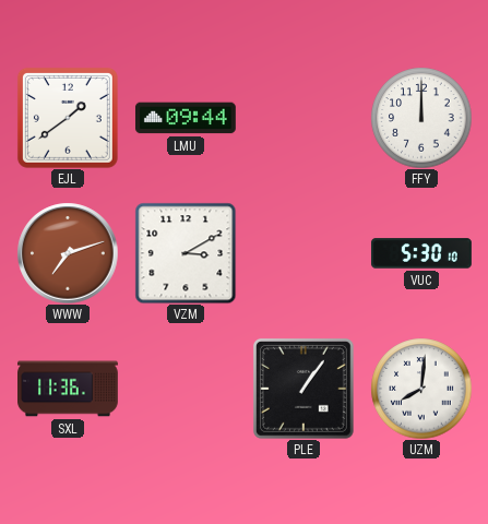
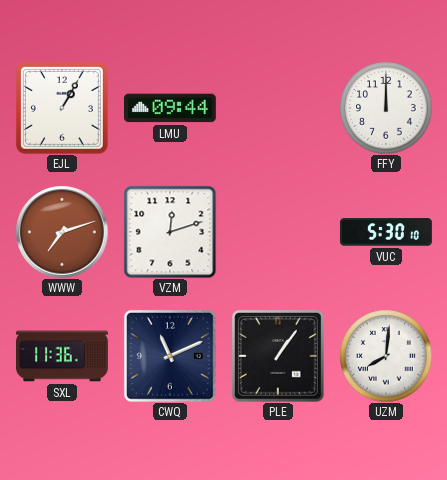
EJL: 1:39 -> 1:05 (62, 108)
VZM: 3:10 -> 12:12 (170, 232)
CWQ: none -> 11:11 (170, 356)
